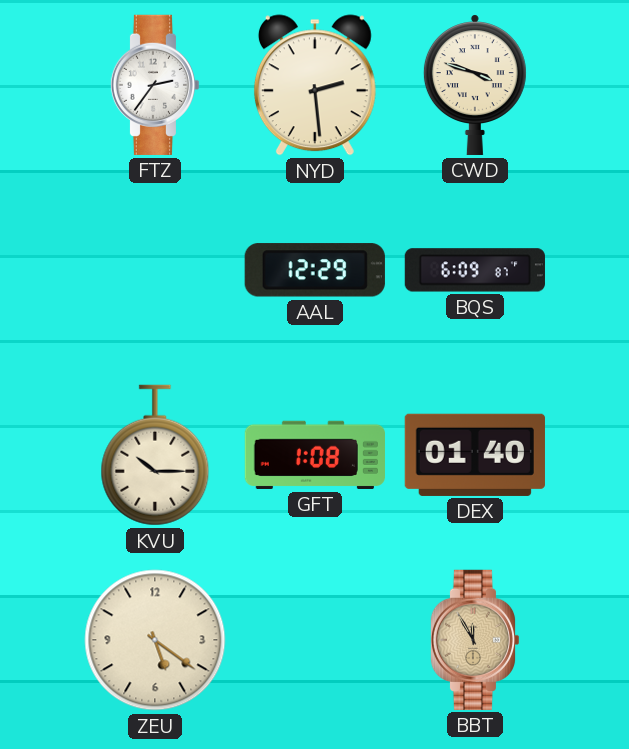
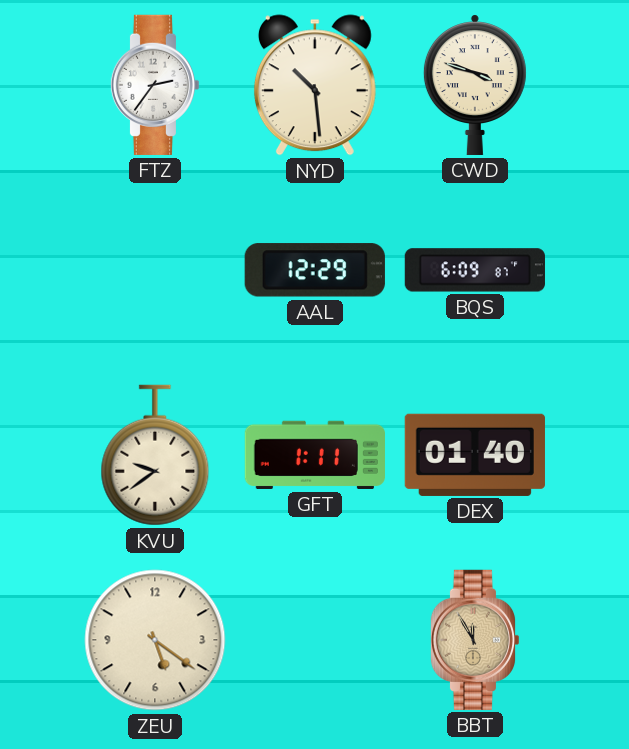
NYD: 2:29 -> 10:29 (315, 85)
KVU: 10:15 -> 9:39 (155, 455)
GFT: 1:08 -> 1:11 (315, 455)
